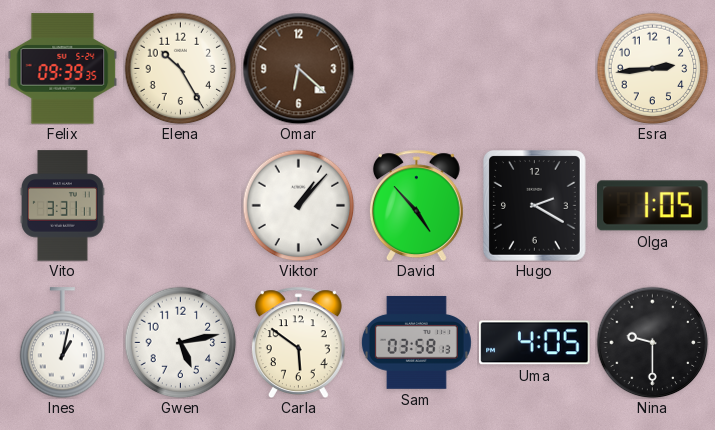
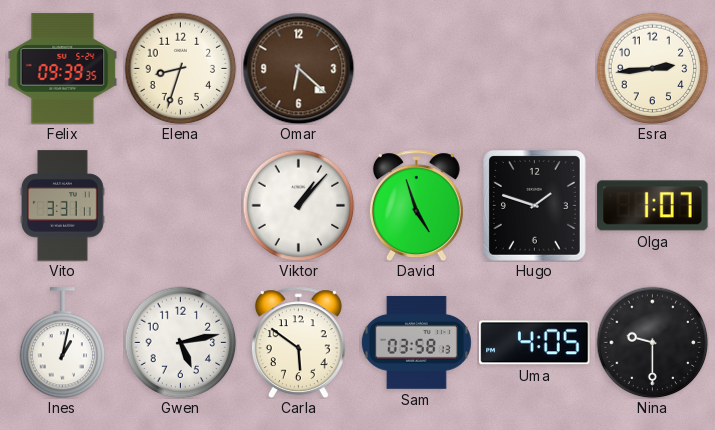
Elena: 10:25 -> 8:33 (180, 68)
David: 4:53 -> 4:57 (416, 205)
Hugo: 2:20 -> 1:48 (534, 206)
Olga: 1:05 -> 1:07 (653, 206)
